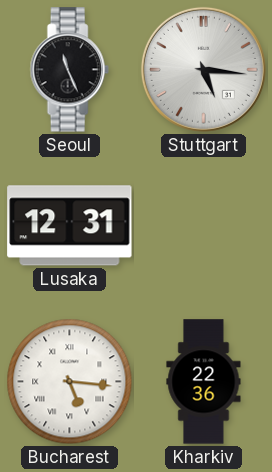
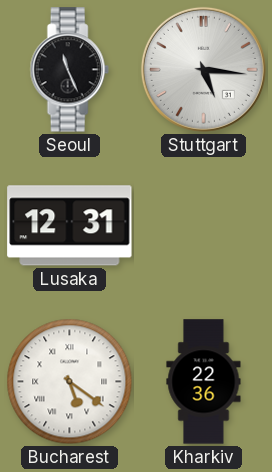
Bucharest: 5:16 -> 5:21 (70, 382)
